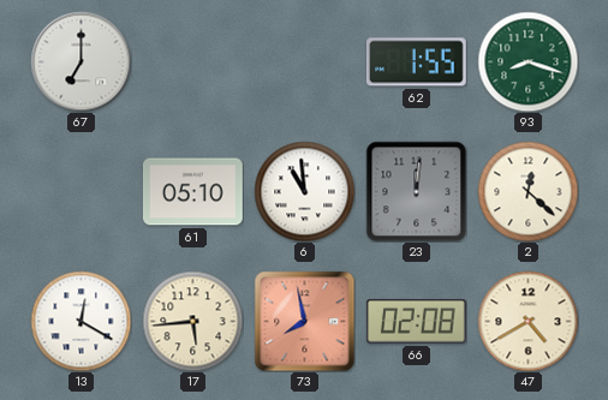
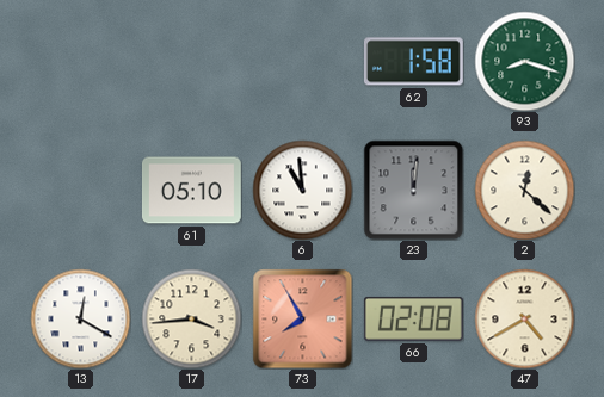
67: 7:00 -> none (81, 61)
62: 1:55 -> 1:58 (413, 62)
17: 5:44 -> 3:44 (191, 318)
73: 7:58 -> 7:55 (302, 318)
